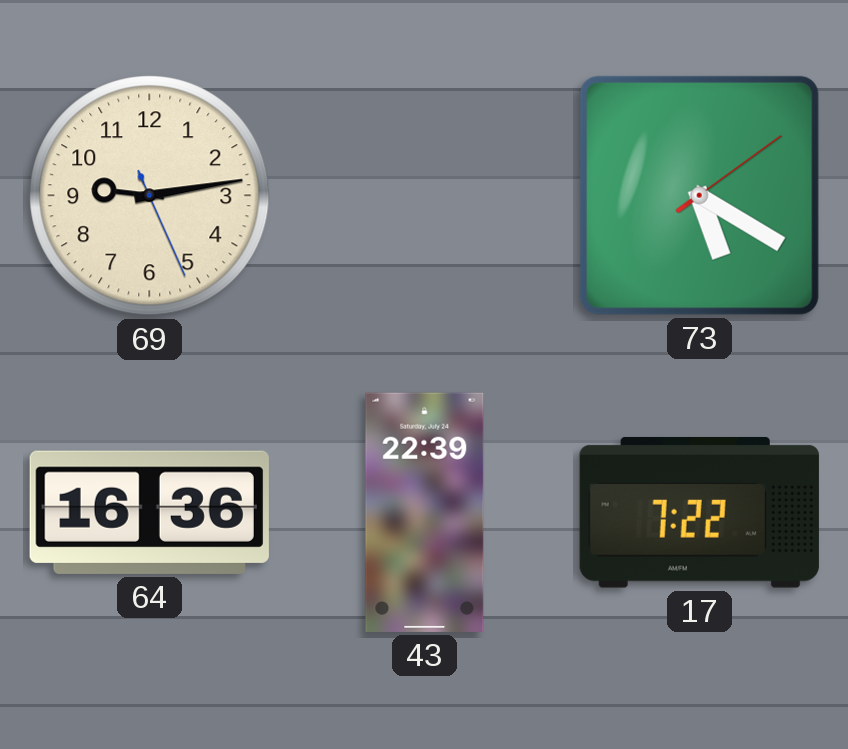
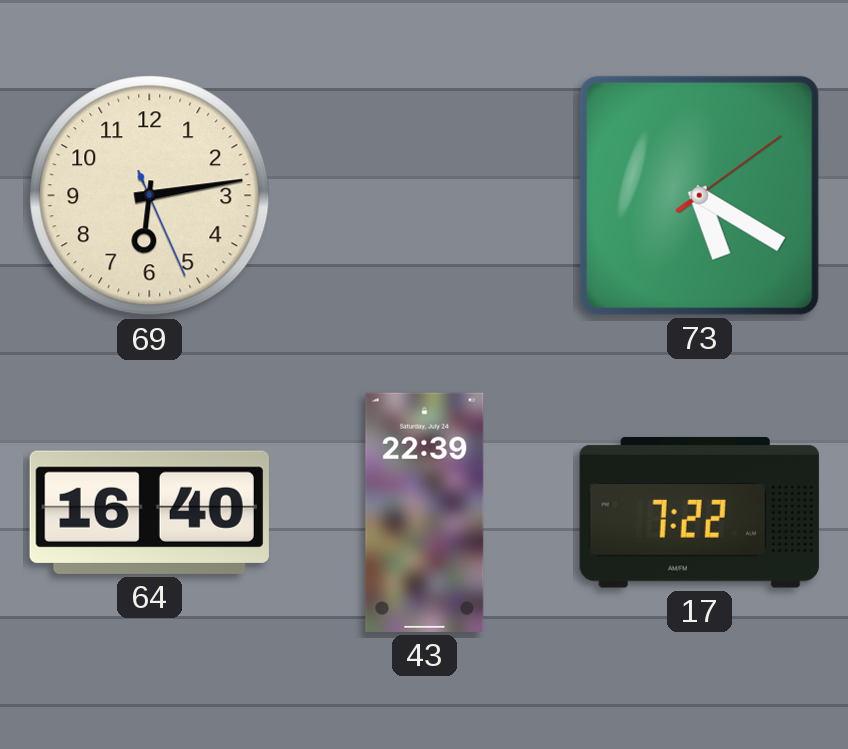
69: 9:13 -> 6:13 (150, 196)
64: 16:36 -> 16:40 (149, 512)
